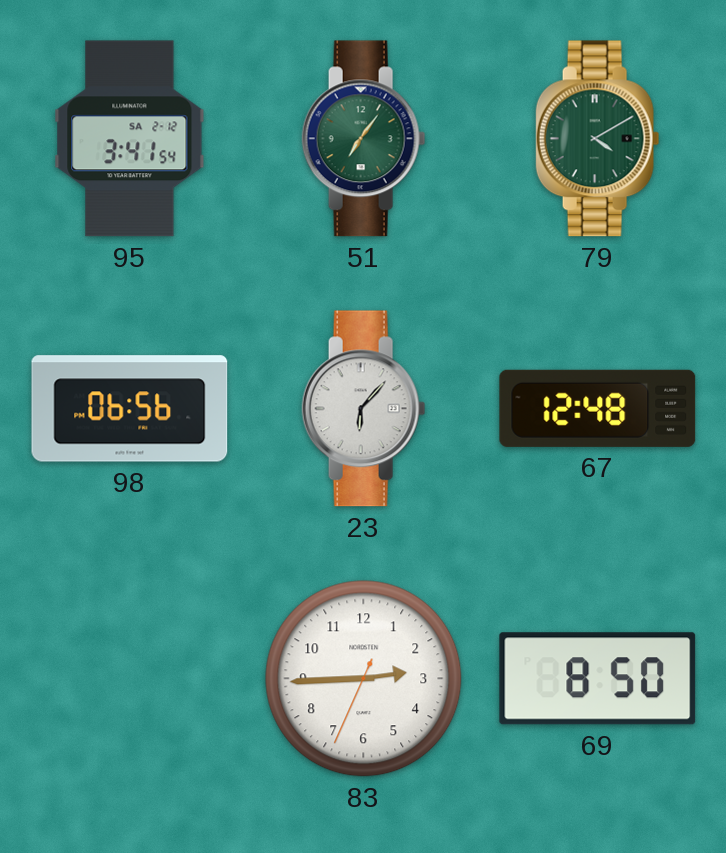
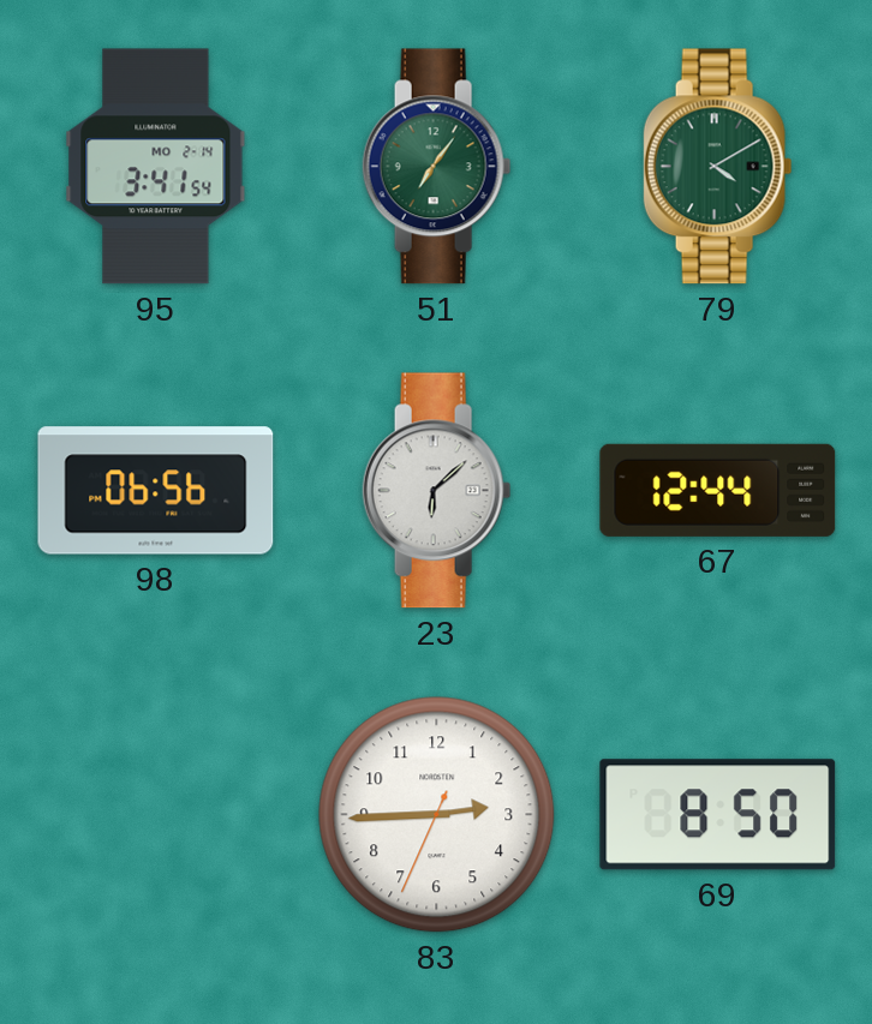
95 date: SA 2-12 -> MO 2-14 (156, 167)
23: 6:07 -> 6:08 (437, 491)
67: 12:48 -> 12:44 (718, 490)
